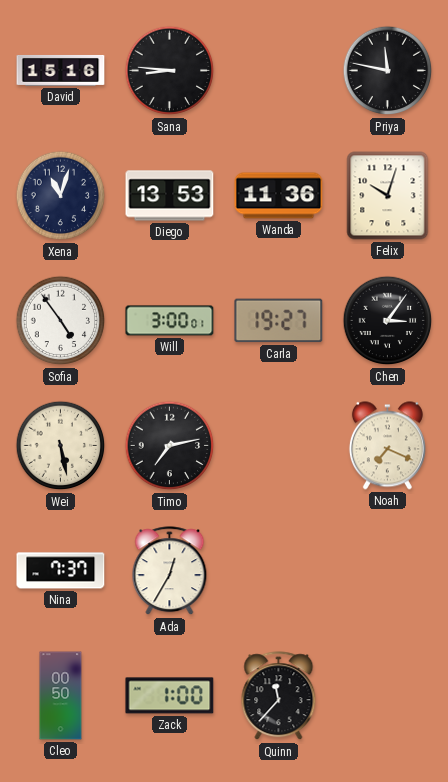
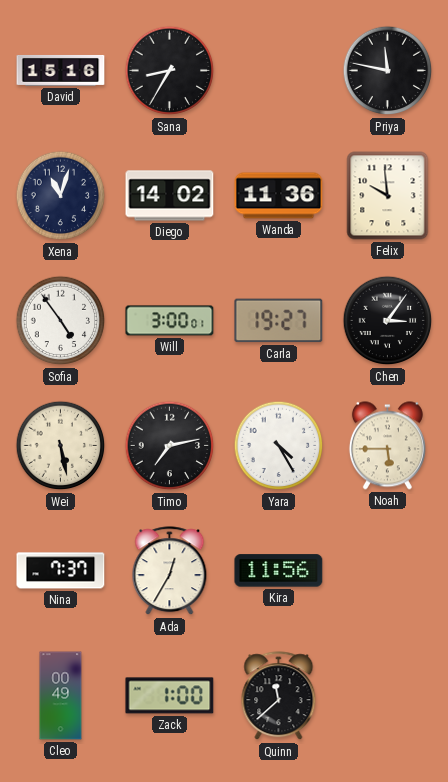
Sana: 8:46 -> 8:35 (170, 71)
Diego: 13:53 -> 14:02 (170, 196)
Felix: 10:03 -> 9:59 (388, 196)
Yara: none -> 4:25 (279, 446)
Noah: 7:19 -> 5:45 (387, 446)
Kira: none -> 11:56 (279, 571)
Cleo: 00:50 -> 00:49 (61, 696)
Quinn: 11:37 -> 11:38 (279, 696)
